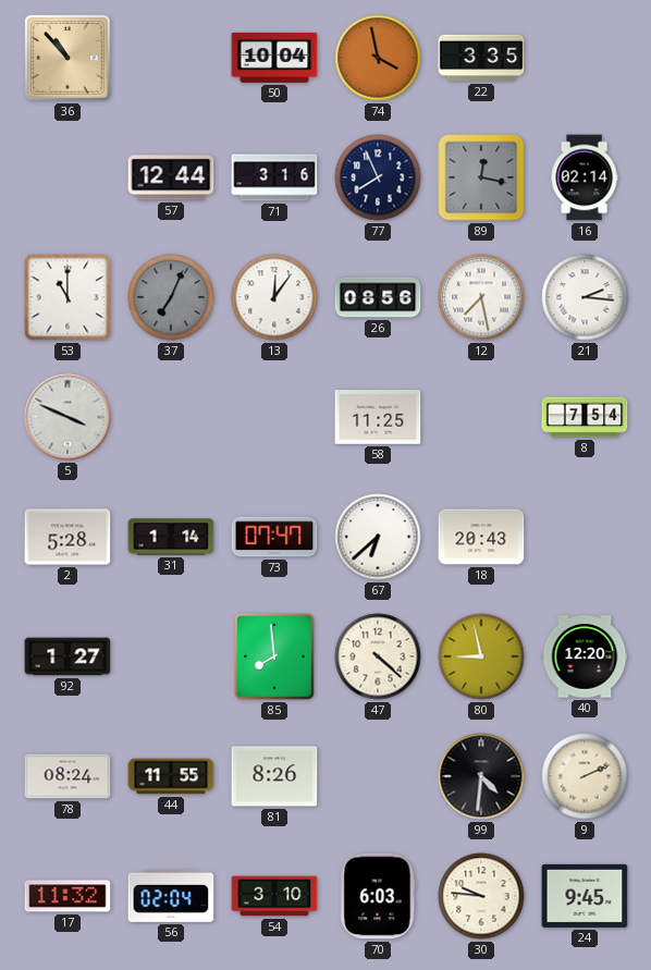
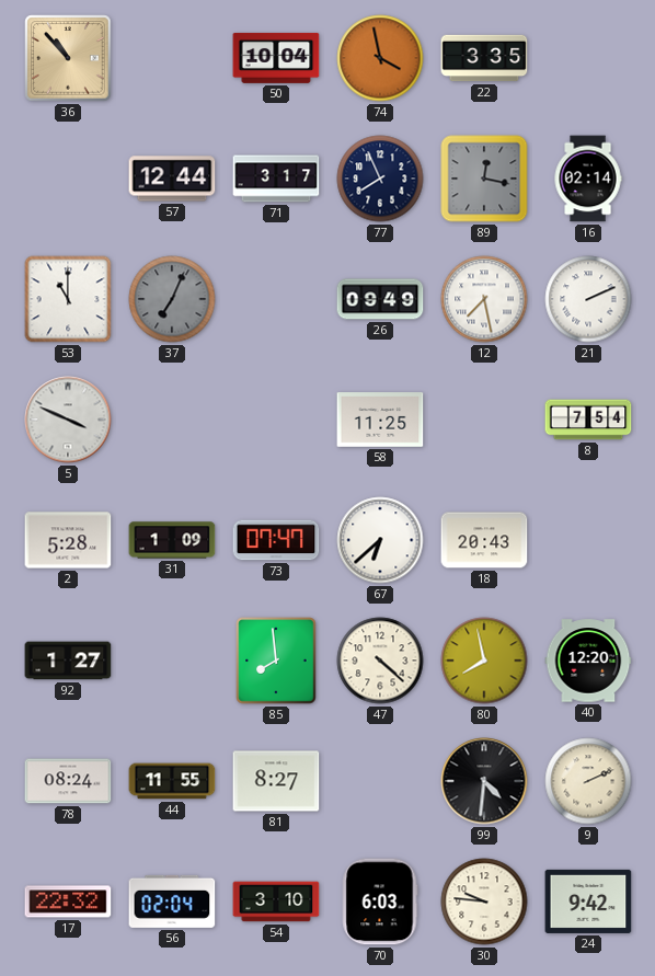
71: 3:16 -> 3:17 (276, 179)
13: 12:06 -> none (274, 297)
26: 08:56 -> 09:49 (380, 299)
21: 2:16 -> 2:11 (588, 299)
31: 1:14 -> 1:09 (172, 540)
80: 8:58 -> 7:58 (484, 661)
81: 8:26 -> 8:27 (276, 781)
17: 11:32 -> 22:32 (68, 902)
24: 9:45 -> 9:42 (588, 902)
